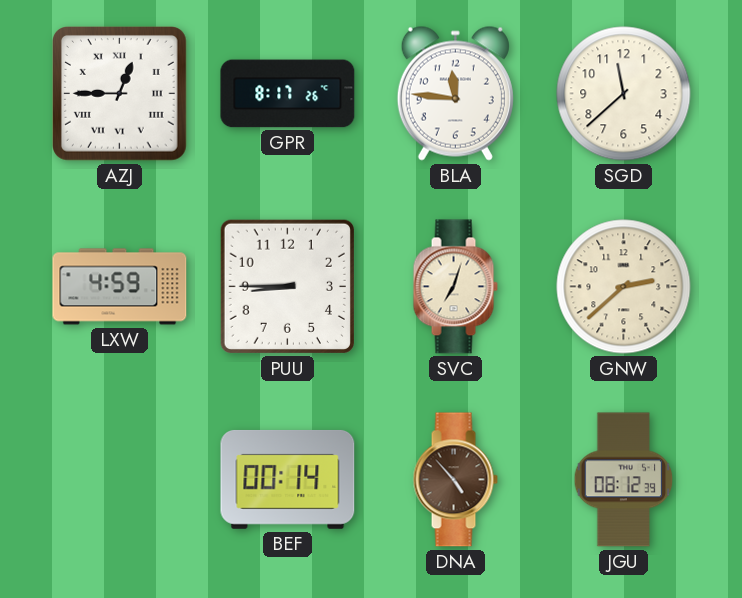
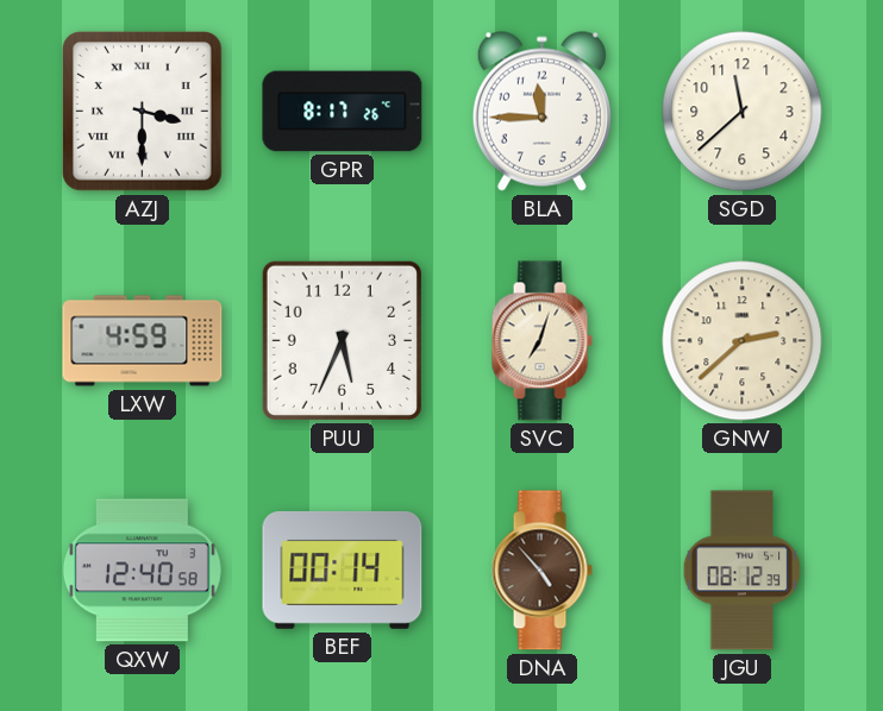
AZJ: 12:45 -> 3:30 (143, 112)
BLA: 11:46 -> 11:45 (541, 111)
PUU: 8:45 -> 5:34 (342, 340)
QXW: none -> 12:40 (142, 571)
